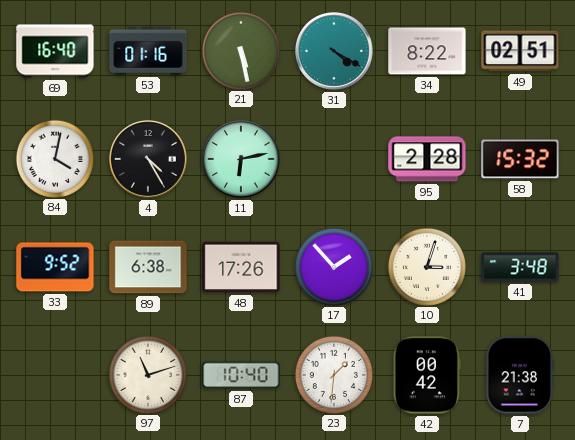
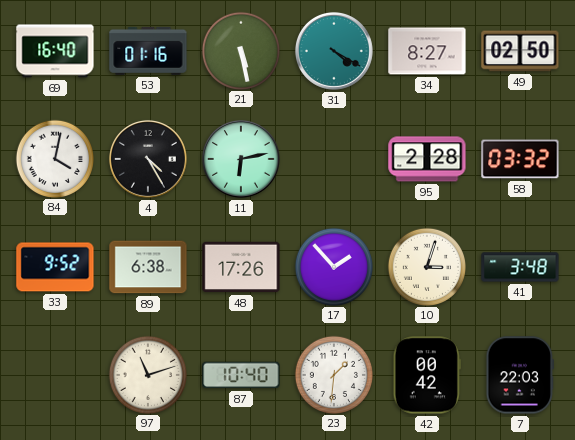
34: 8:22 -> 8:27 (427, 51)
49: 02:51 -> 02:50 (520, 51)
58: 15:32 -> 03:32 (520, 159)
7: 21:38 -> 22:03 (520, 375)
